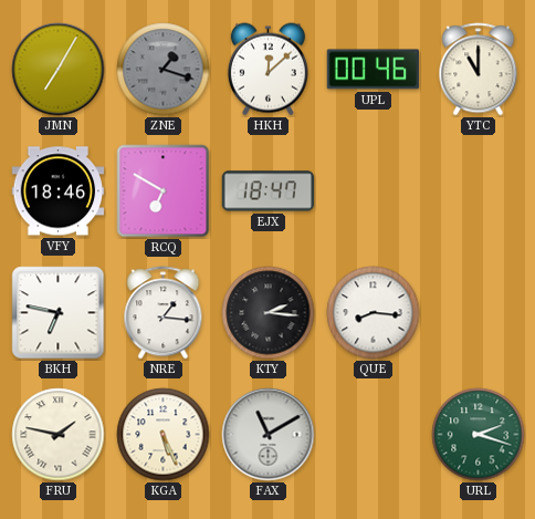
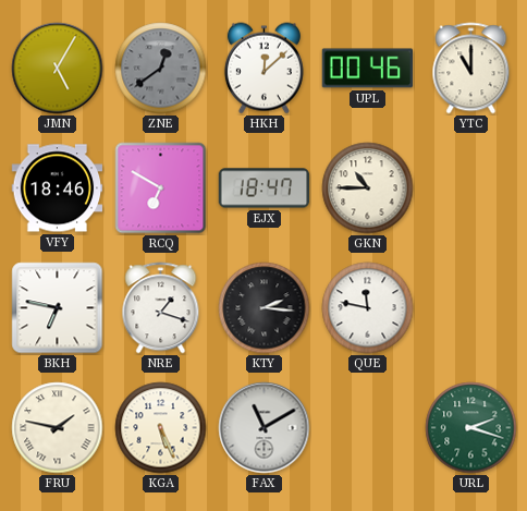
JMN: 7:05 -> 5:05 (58, 69)
ZNE: 1:18 -> 12:39 (161, 69)
GKN: none -> 10:45 (368, 188)
NRE: 1:16 -> 1:18 (161, 308)
QUE: 8:16 -> 11:47 (368, 308)
